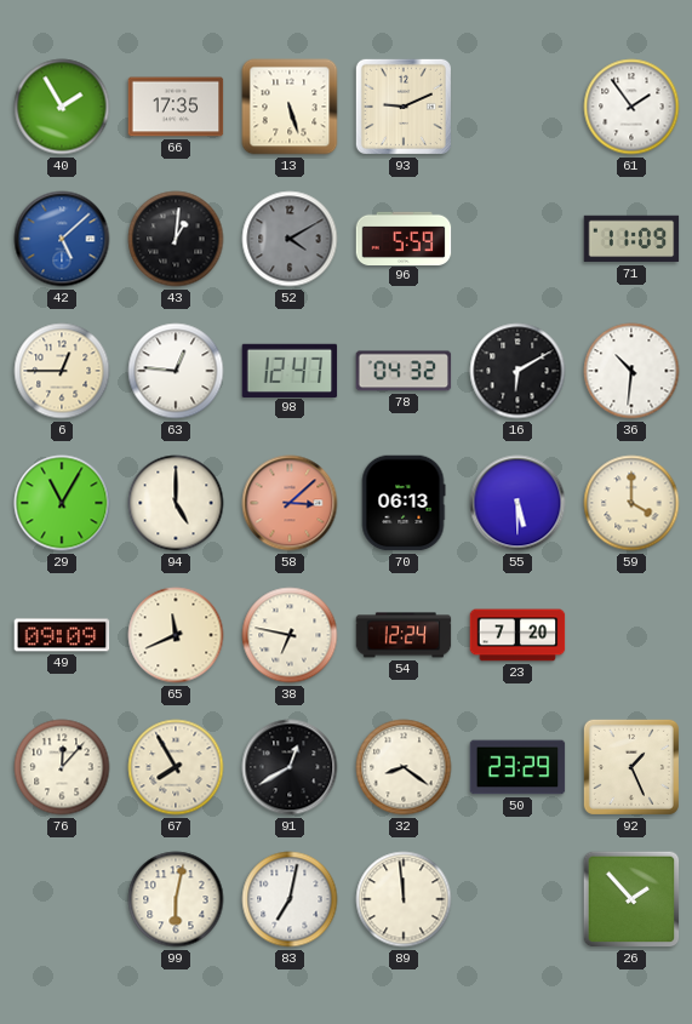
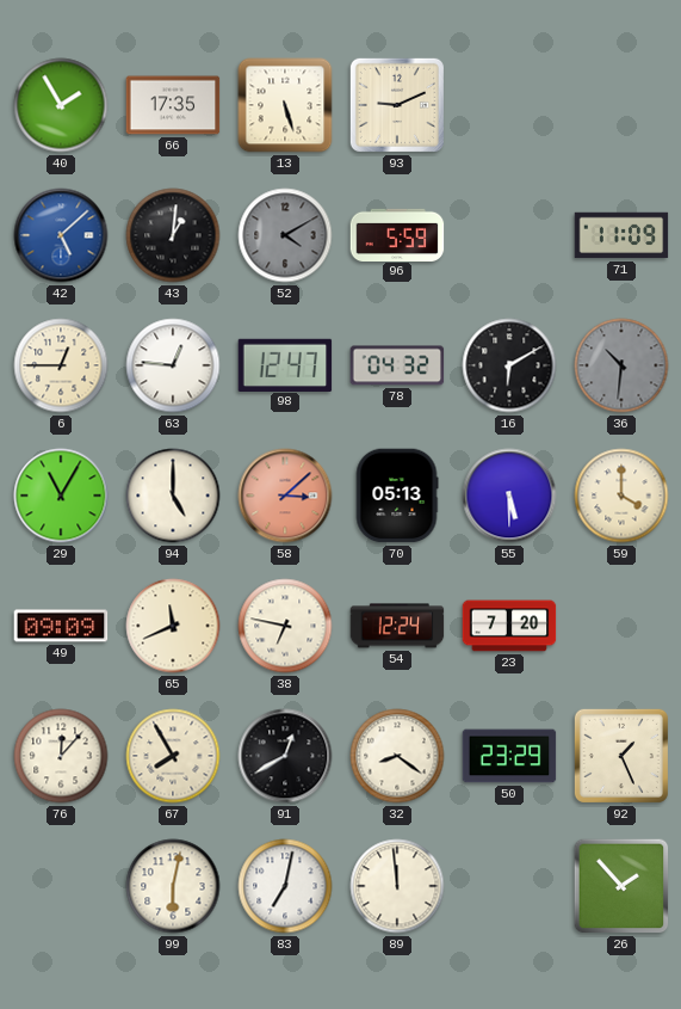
61: 1:54 -> none (631, 107)
36 dial: white -> grey (621, 365)
70: 06:13 -> 05:13 (397, 496)
